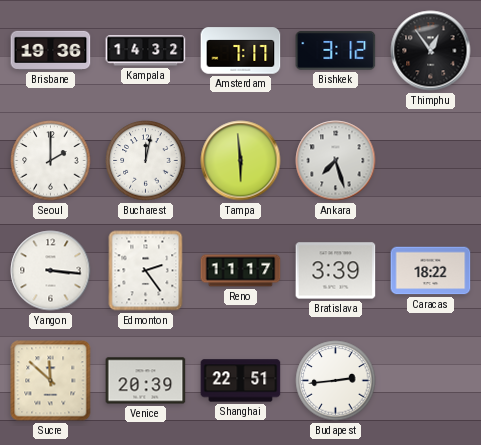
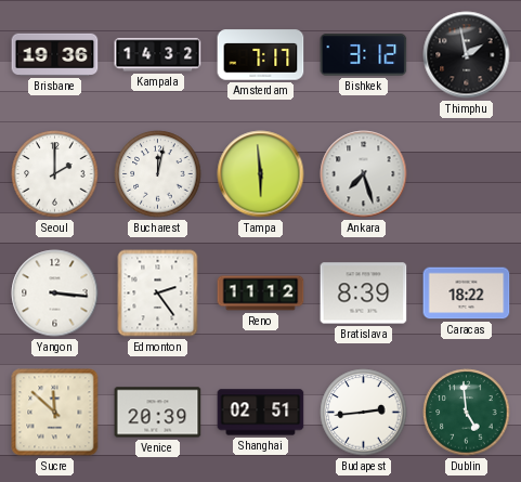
Thimphu: 12:54 -> 1:58 (467, 55)
Reno: 11:17 -> 11:12 (261, 294)
Bratislava: 3:39 -> 8:39 (364, 294)
Shanghai: 22:51 -> 02:51 (261, 413)
Dublin: none -> 4:59 (467, 413)
